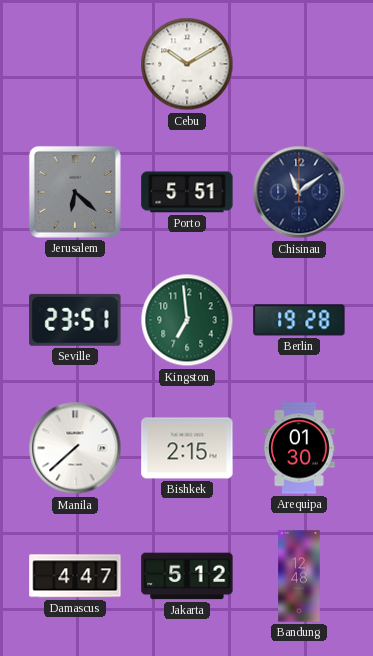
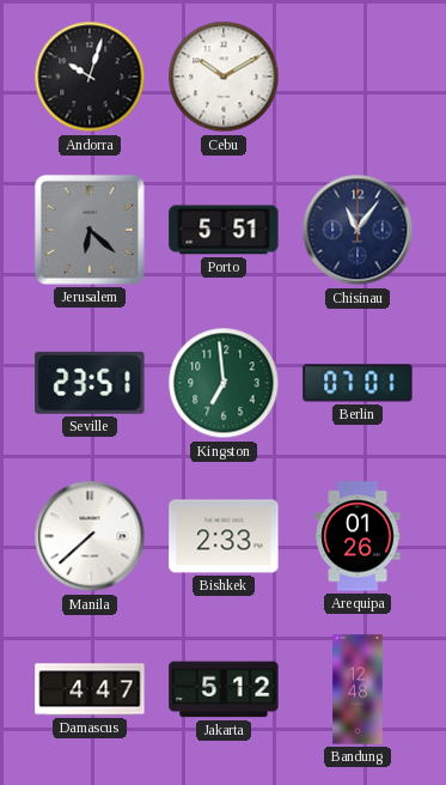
Andorra: none -> 10:03 (90, 77)
Chisinau: 11:09 -> 11:06 (358, 230)
Berlin: 19:28 -> 07:01 (358, 383)
Bishkek: 2:15 -> 2:33 (224, 536)
Arequipa: 01:30 -> 01:26 (358, 536)
